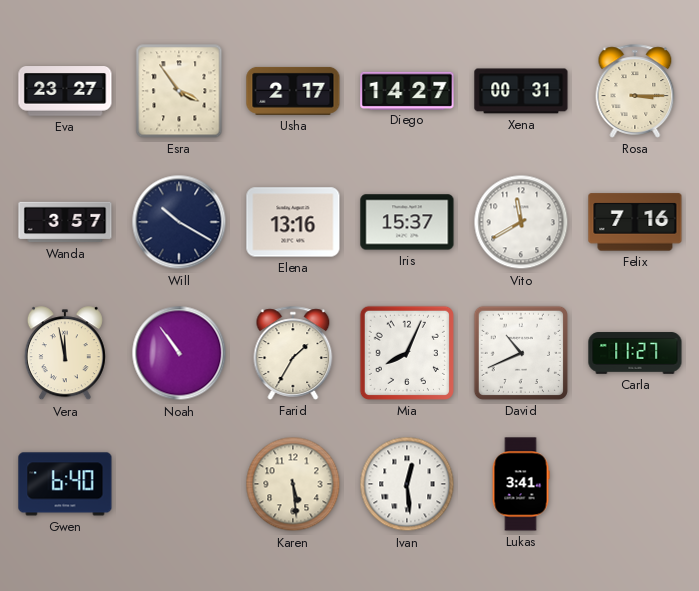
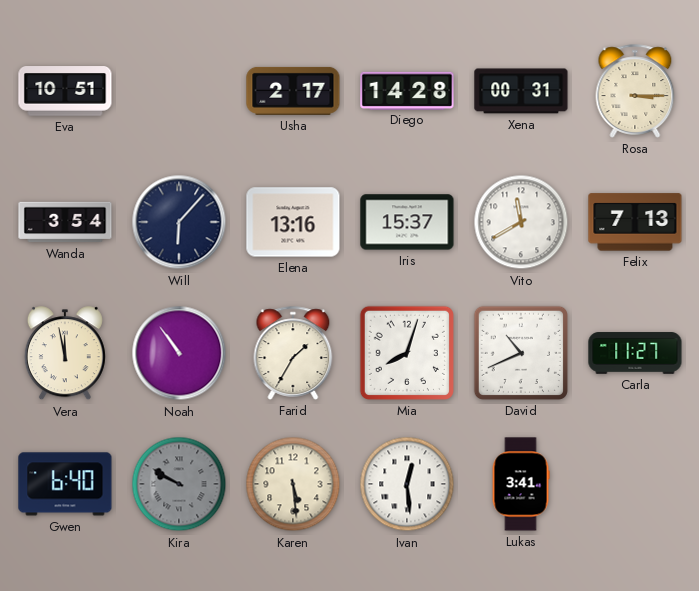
Eva: 23:27 -> 10:51 (65, 91)
Esra: 3:54 -> none (179, 91)
Diego: 14:27 -> 14:28 (407, 90)
Wanda: 3:57 -> 3:54 (65, 222)
Will: 10:20 -> 6:07 (179, 222)
Felix: 7:16 -> 7:13 (635, 222)
Mia: 8:04 -> 8:03 (407, 353)
Kira: none -> 9:50 (179, 484)
